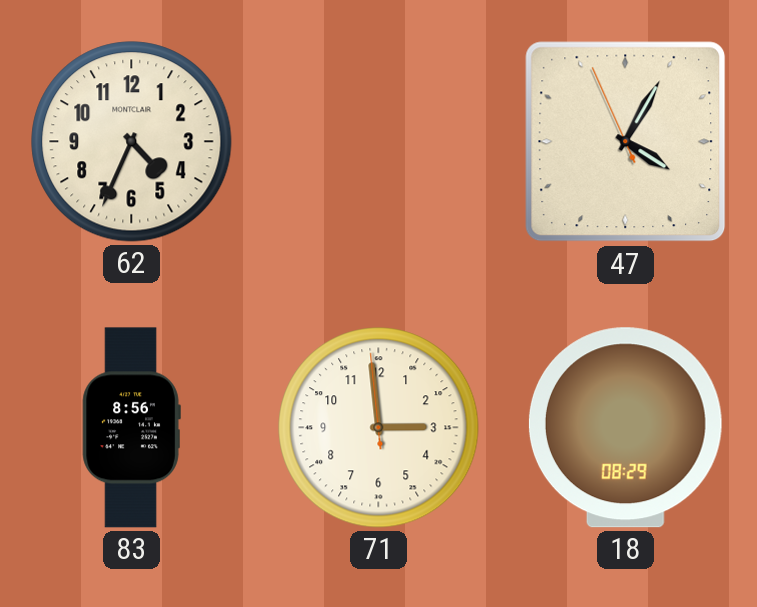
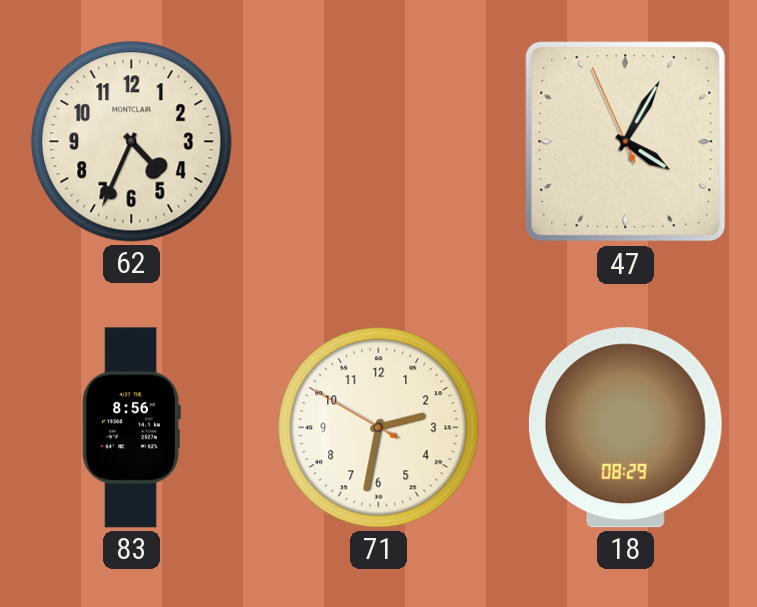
71: 2:58 -> 2:31 (379, 428)
